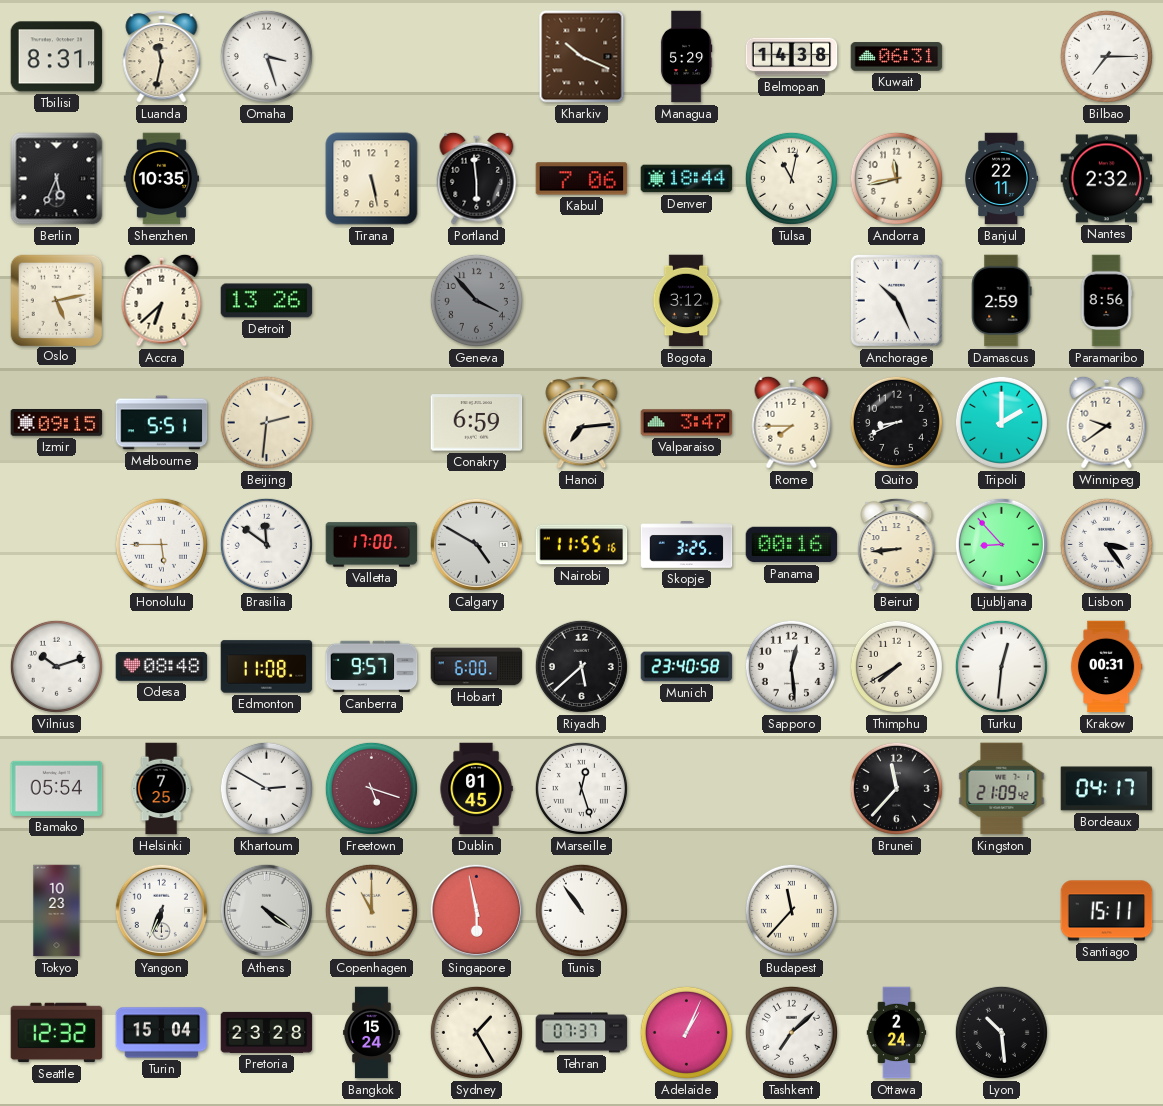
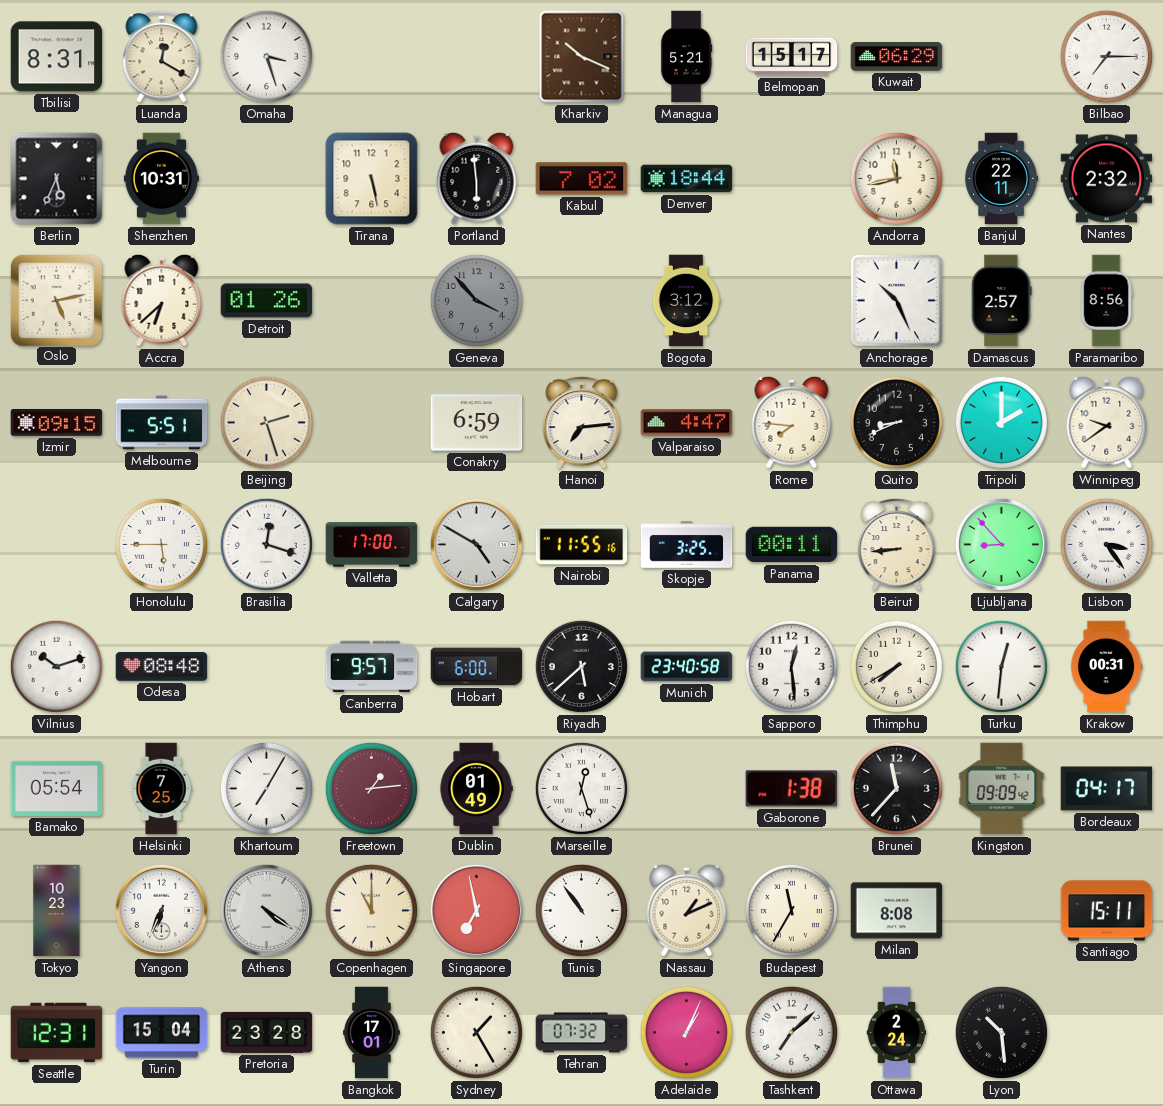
Luanda: 11:32 -> 12:20 (162, 56)
Managua: 5:29 -> 5:21 (686, 57)
Belmopan: 14:38 -> 15:17 (792, 57)
Kuwait: 06:31 -> 06:29 (897, 57)
Shenzhen: 10:35 -> 10:31 (161, 179)
Kabul: 7:06 -> 7:02 (582, 179)
Tulsa: 11:02 -> none (791, 178)
Detroit: 13:26 -> 01:26 (267, 301)
Damascus: 2:59 -> 2:57 (1002, 301)
Beijing: 2:31 -> 2:27 (266, 422)
Valparaiso: 3:47 -> 4:47 (687, 423)
Rome: 7:45 -> 7:46 (792, 422)
Brasilia: 11:51 -> 12:18 (266, 544)
Panama: 00:16 -> 00:11 (792, 545)
Edmonton: 11:08 -> none (267, 667)
Khartoum: 2:50 -> 7:05 (266, 788)
Freetown: 5:18 -> 1:14 (371, 788)
Dublin: 01:45 -> 01:49 (476, 789)
Gaborone: none -> 1:38 (792, 789)
Kingston: 21:09 -> 09:09 (1002, 789)
Singapore: 5:58 -> 6:58 (476, 910)
Nassau: none -> 1:11 (687, 910)
Budapest: 11:37 -> 11:35 (791, 910)
Milan: none -> 8:08 (897, 911)
Seattle: 12:32 -> 12:31 (57, 1033)
Bangkok: 15:24 -> 17:01 (371, 1033)
Tehran: 07:37 -> 07:32 (582, 1033)
